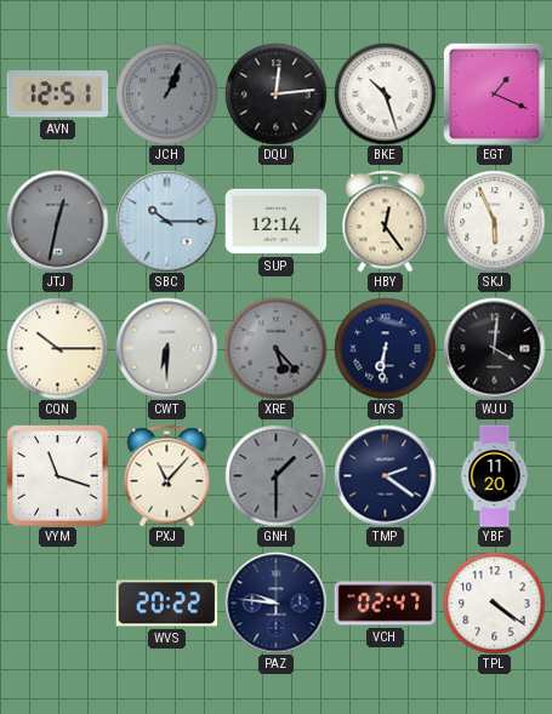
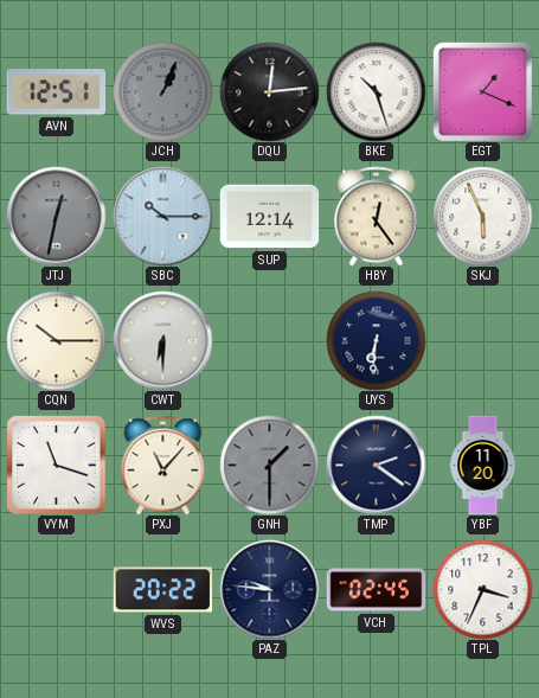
XRE: 5:23 -> none (275, 348)
WJU: 4:01 -> none (494, 348)
VCH: 02:47 -> 02:45 (376, 590)
TPL: 4:21 -> 3:34 (482, 589)
